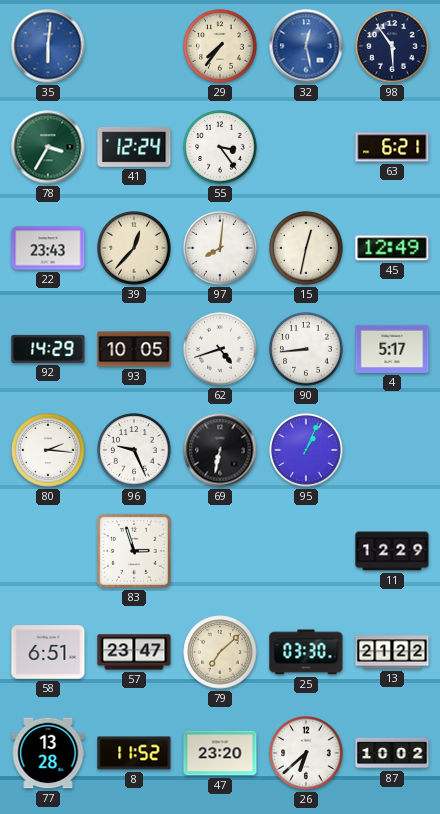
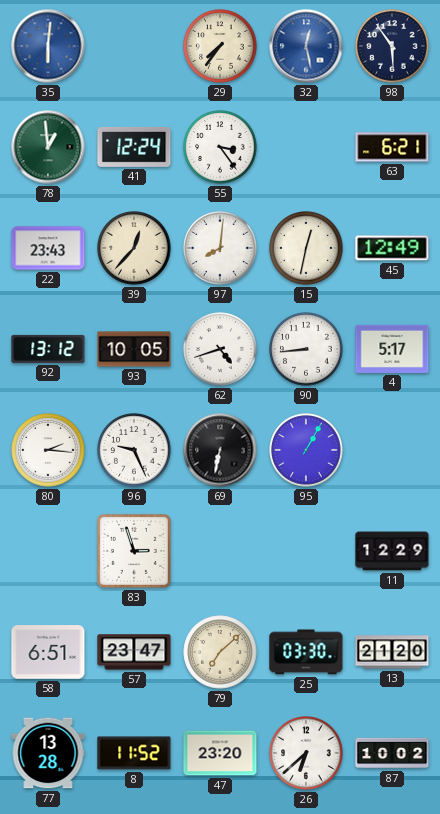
78: 3:35 -> 12:59 (48, 147)
92: 14:29 -> 13:12 (48, 349)
95: 1:04 -> 1:05 (306, 450)
13: 21:22 -> 21:20 (392, 652)
